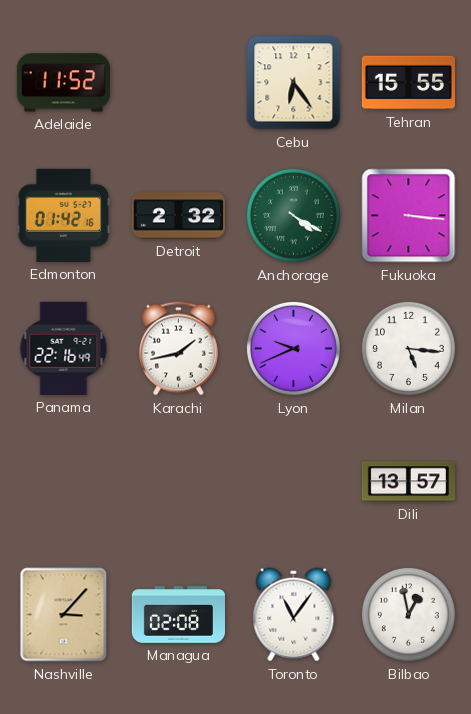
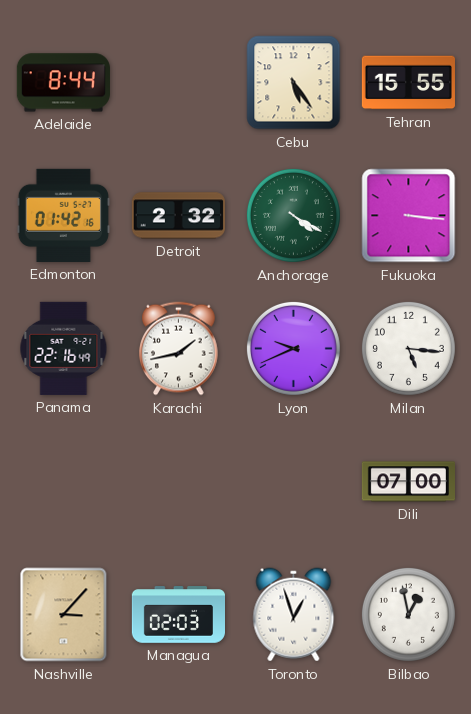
Adelaide: 11:52 -> 8:44 (63, 83)
Cebu: 6:24 -> 5:24 (294, 83)
Dili: 13:57 -> 07:00 (408, 482)
Managua: 02:08 -> 02:03 (178, 615)
Toronto: 11:06 -> 12:57 (294, 615)
